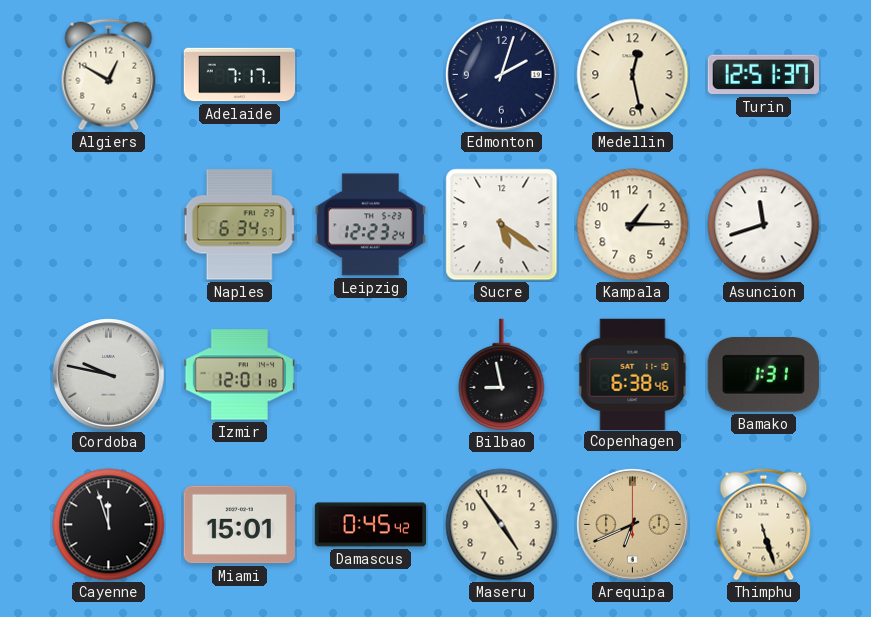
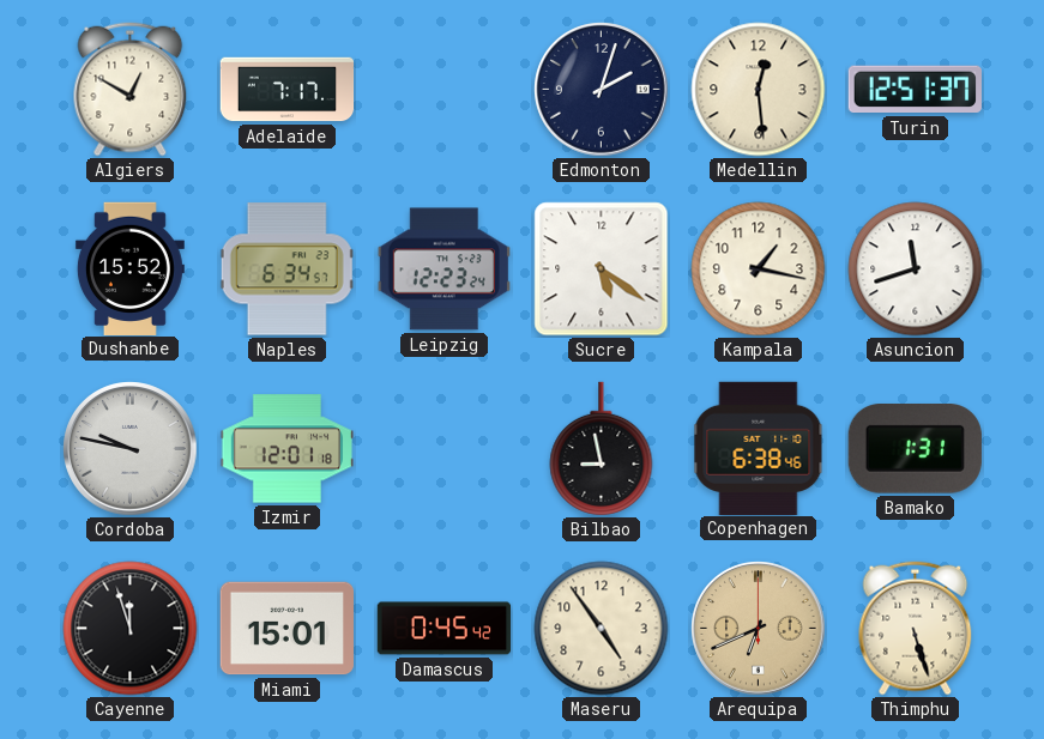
Medellin: 12:28 -> 12:29 (759, 90)
Dushanbe: none -> 15:52 (129, 268)
Kampala: 1:15 -> 1:17 (759, 269)
